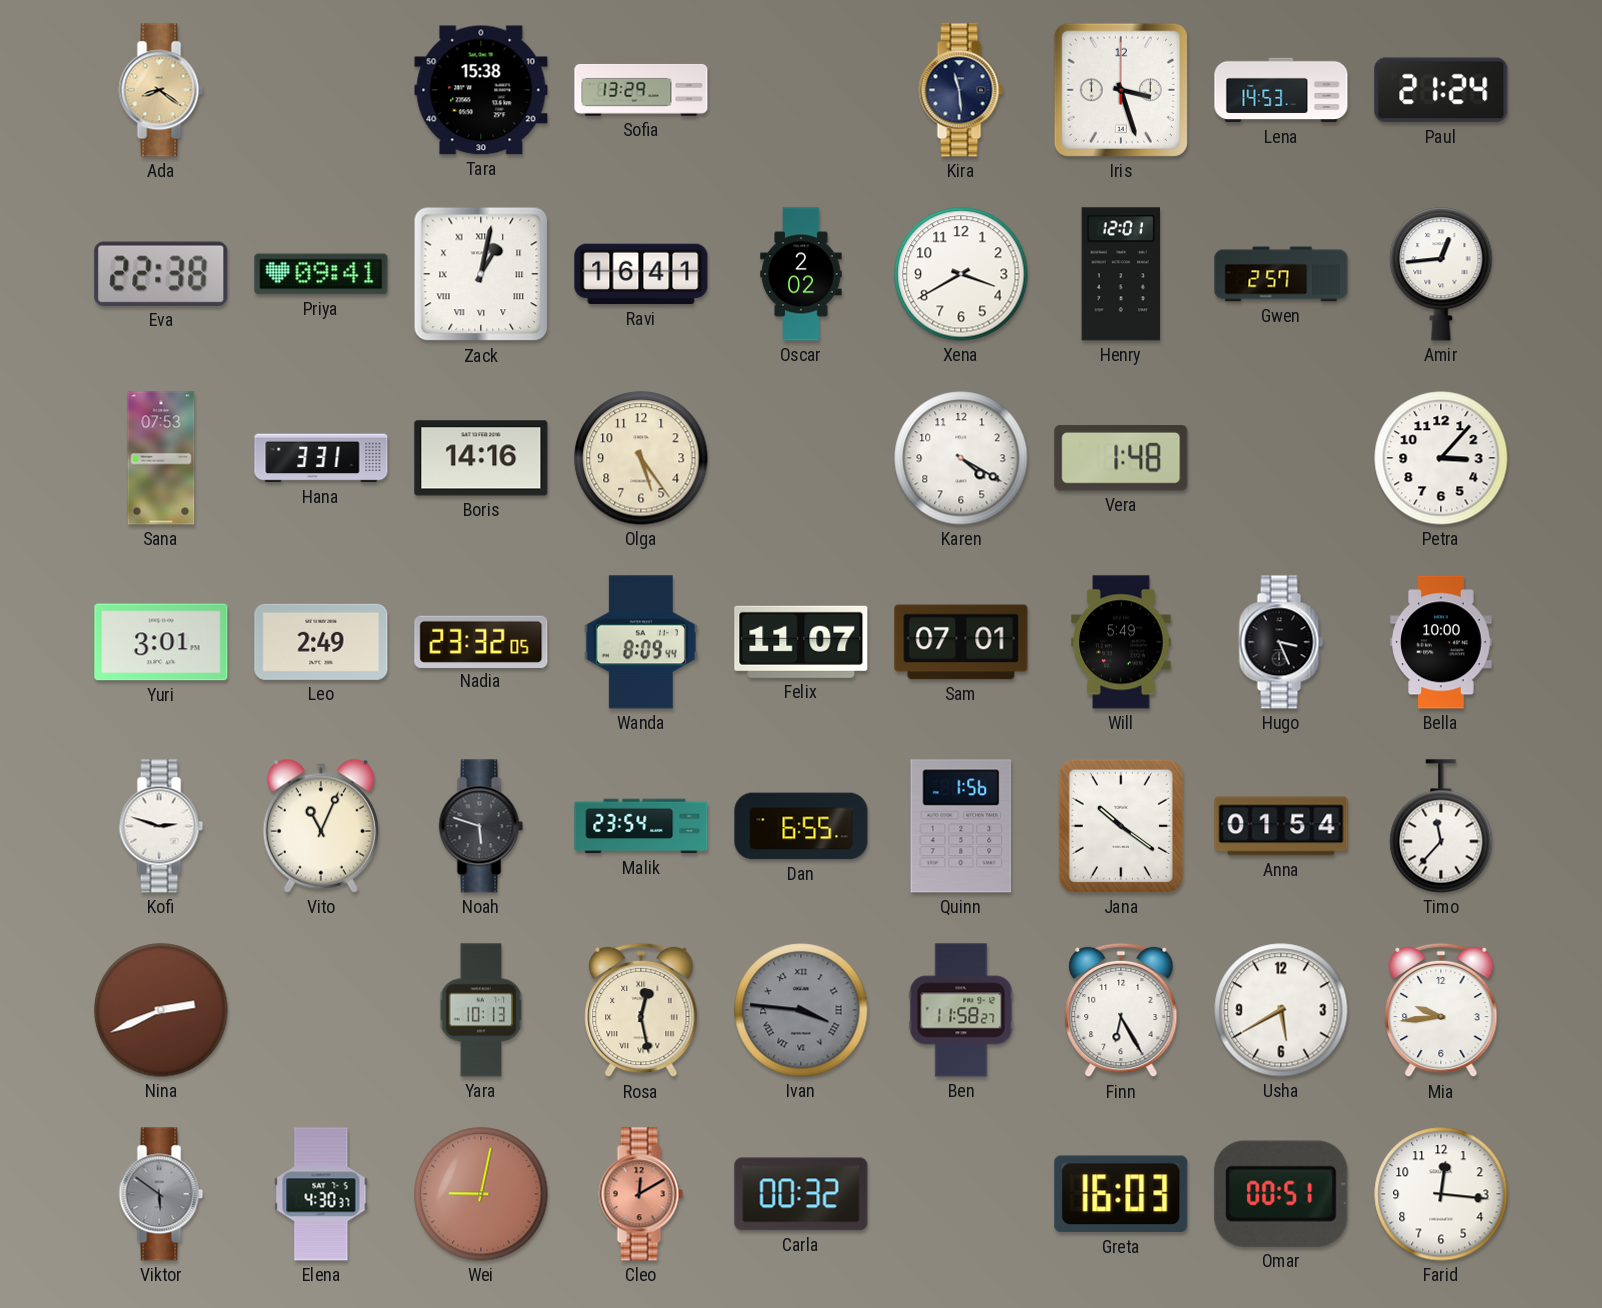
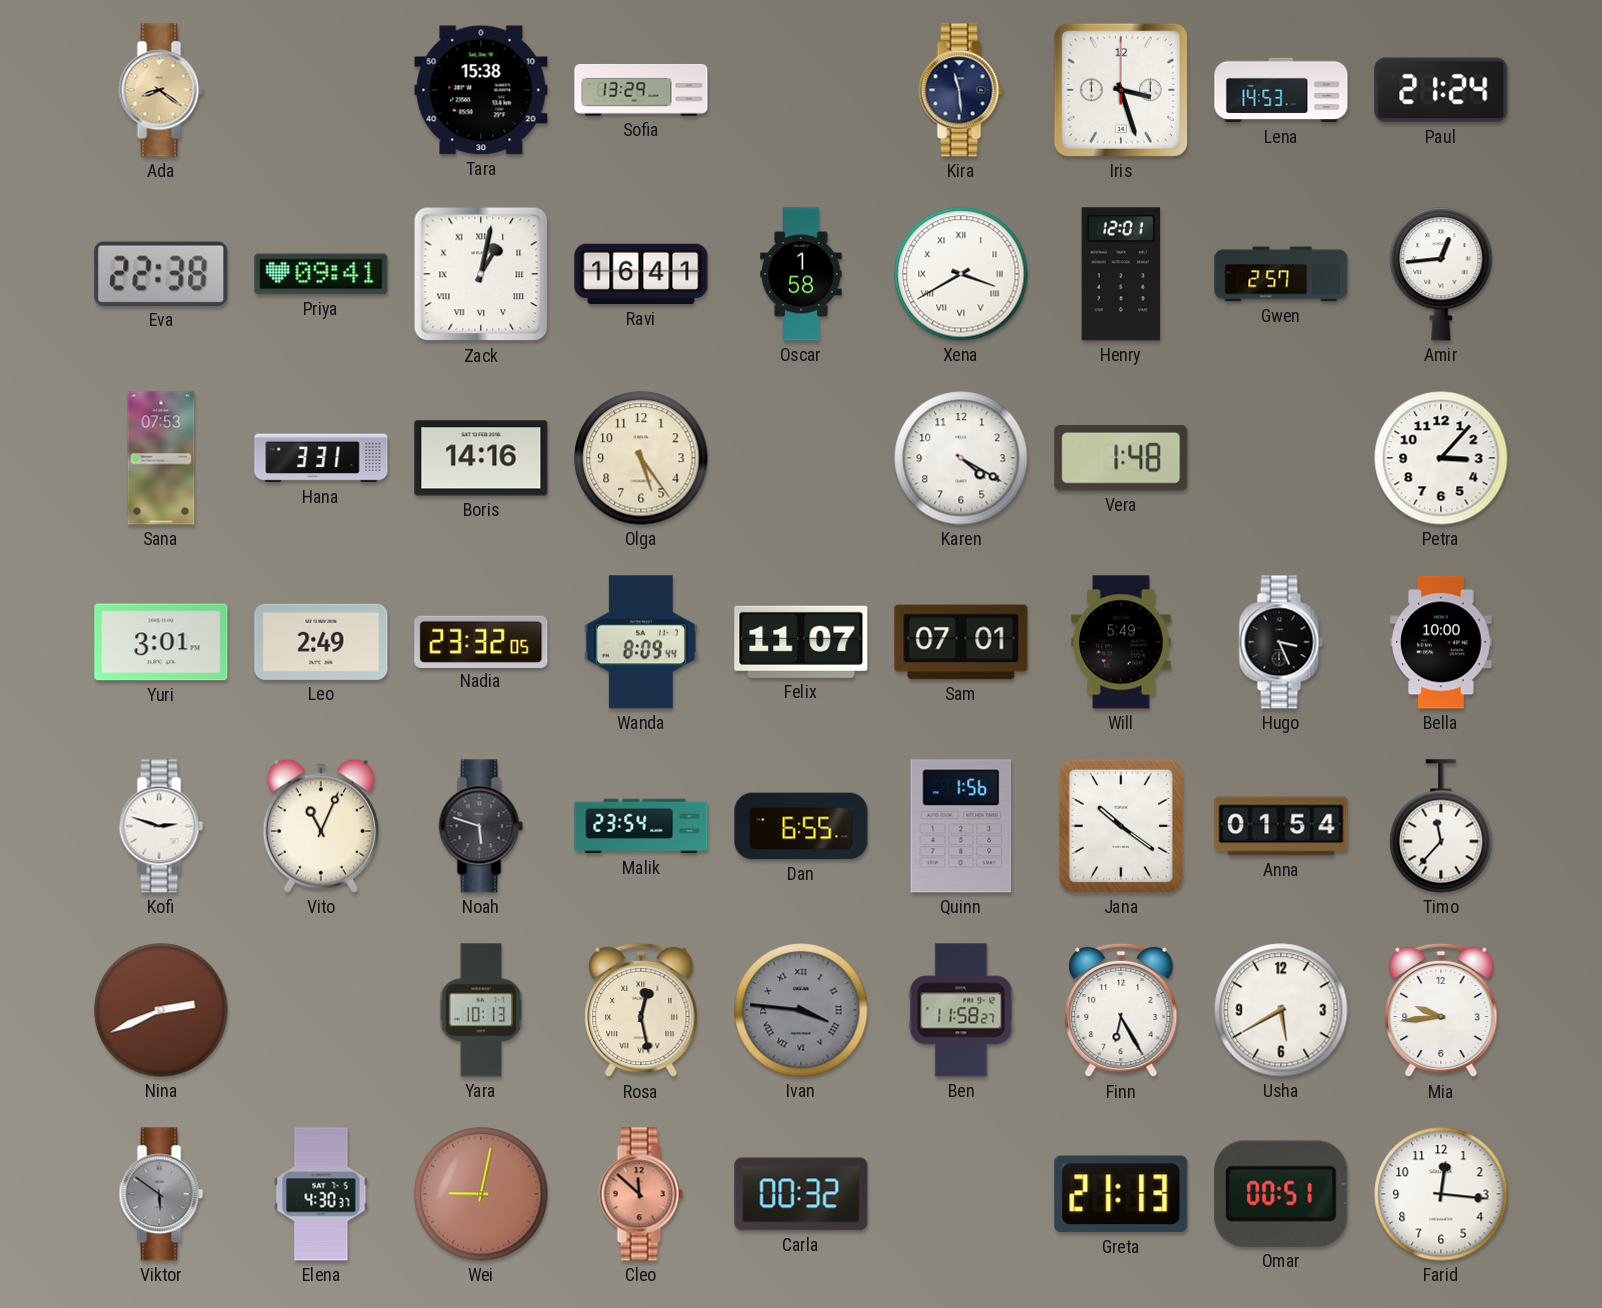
Oscar: 2:02 -> 1:58 (801, 274)
Xena numerals: Arabic -> Roman (961, 274)
Cleo: 12:10 -> 11:52 (641, 1194)
Greta: 16:03 -> 21:13 (1121, 1194)
